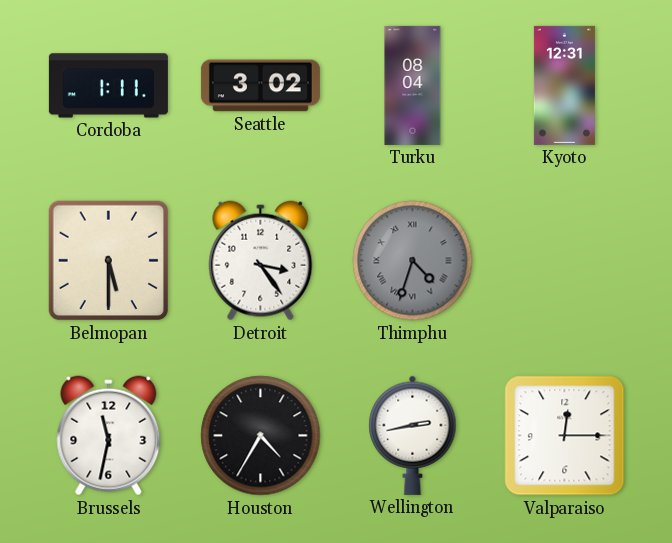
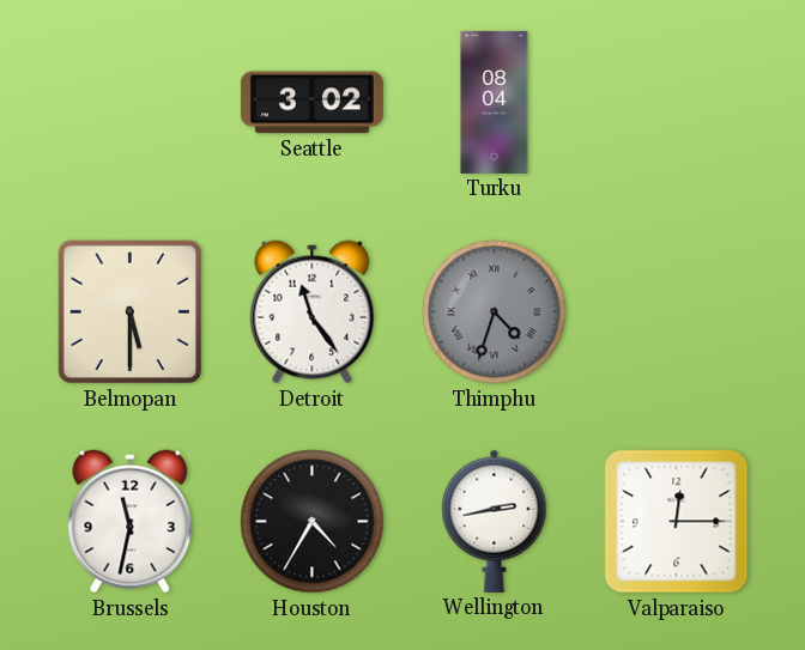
Cordoba: 1:11 -> none (108, 86)
Kyoto: 12:31 -> none (564, 85)
Detroit: 3:24 -> 11:24 (313, 312)
